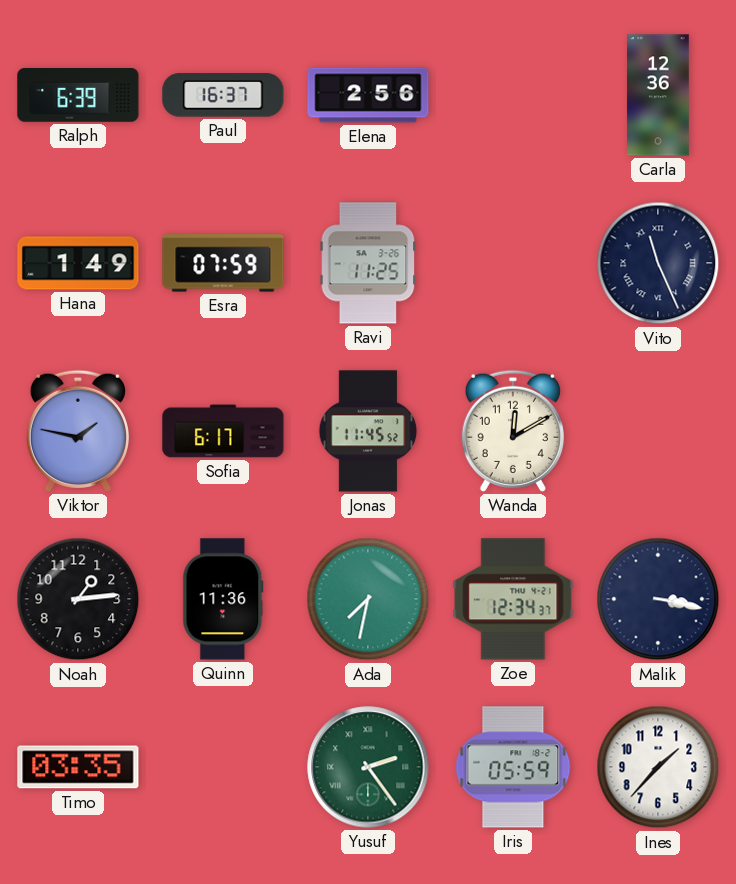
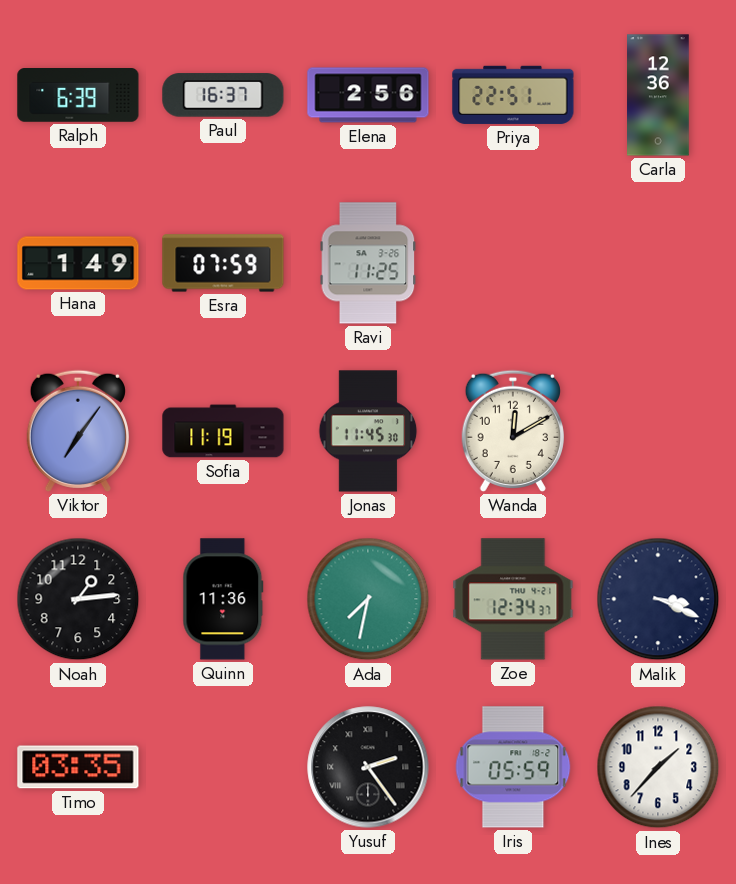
Priya: none -> 22:51 (513, 95)
Vito: 11:26 -> none (658, 263)
Viktor: 1:47 -> 7:06 (78, 431)
Sofia: 6:17 -> 11:19 (223, 431)
Jonas: 11:45:52 -> 11:45:30 (368, 431)
Malik: 3:17 -> 3:19 (658, 599)
Yusuf dial: green -> black (368, 767)
